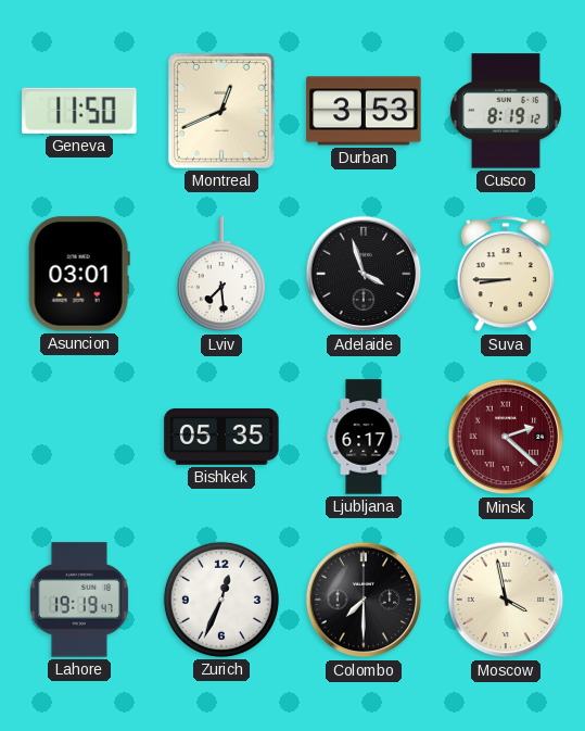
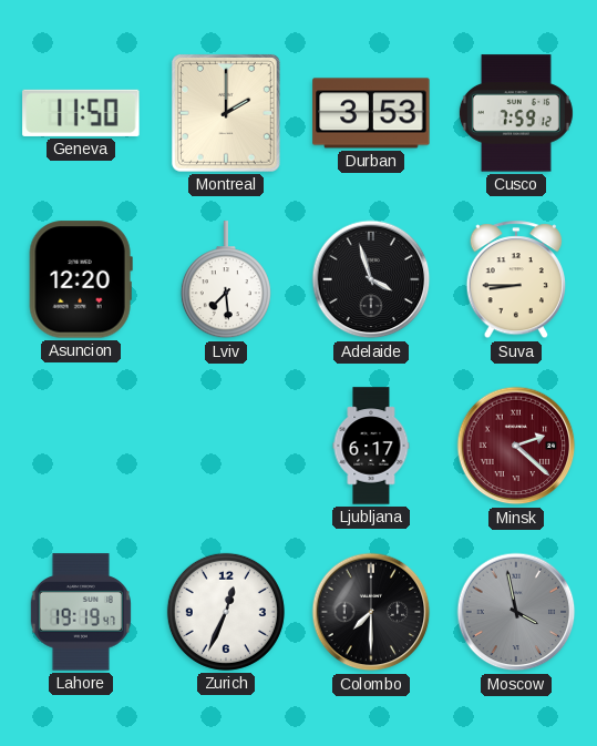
Montreal: 12:41 -> 2:00 (226, 113)
Cusco: 8:19 -> 7:59 (516, 113)
Asuncion: 03:01 -> 12:20 (81, 279)
Bishkek: 05:35 -> none (221, 437)
Moscow dial: cream -> grey (516, 612)
